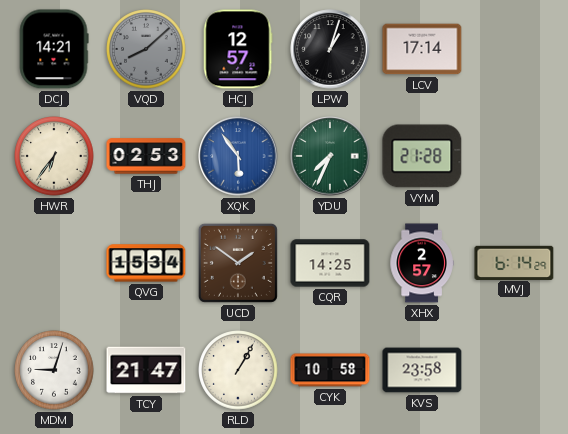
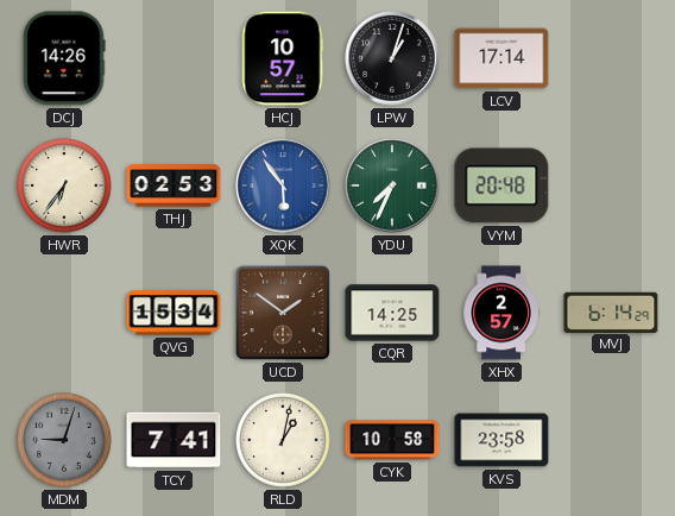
DCJ: 14:21 -> 14:26 (64, 58)
VQD: 8:08 -> none (146, 49)
HCJ: 12:57 -> 10:57 (283, 58)
VYM: 21:28 -> 20:48 (501, 185)
MDM dial: white -> grey (64, 440)
TCY: 21:47 -> 7:41 (174, 440)
RLD: 1:05 -> 1:02 (283, 440)
